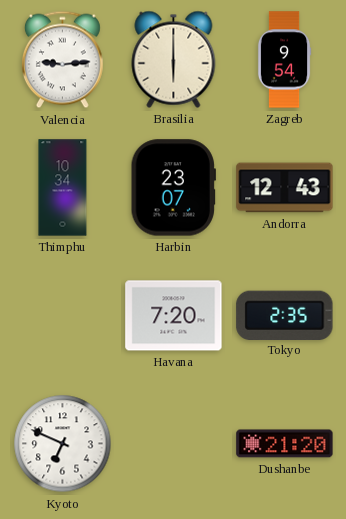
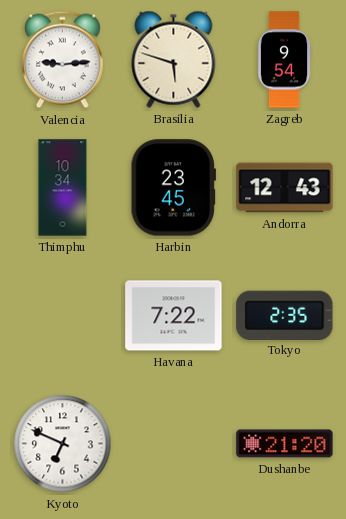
Brasilia: 6:00 -> 5:48 (174, 59)
Harbin: 23:07 -> 23:45 (173, 188)
Havana: 7:20 -> 7:22 (174, 316)
